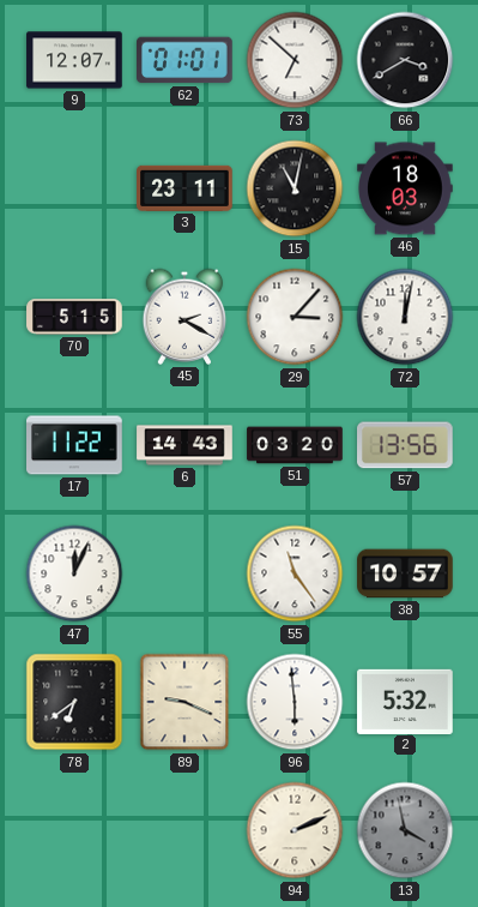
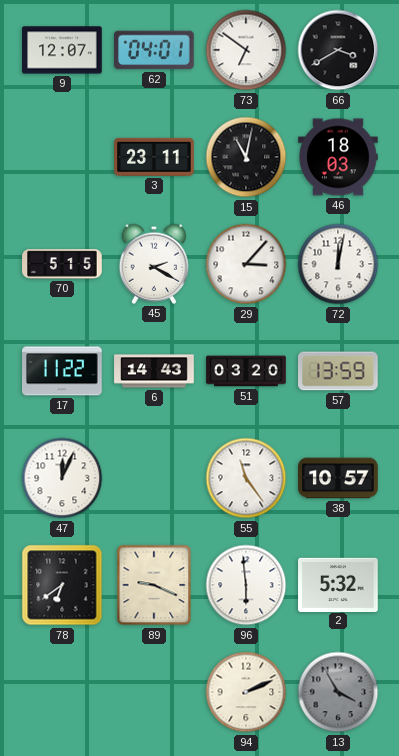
62: 01:01 -> 04:01 (155, 50)
73: 6:52 -> 6:51 (246, 50)
57: 13:56 -> 13:59 (339, 371)
13: 3:58 -> 3:55 (338, 692)
